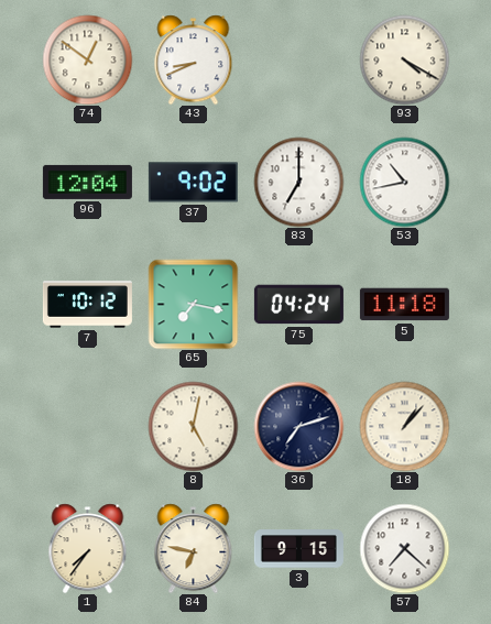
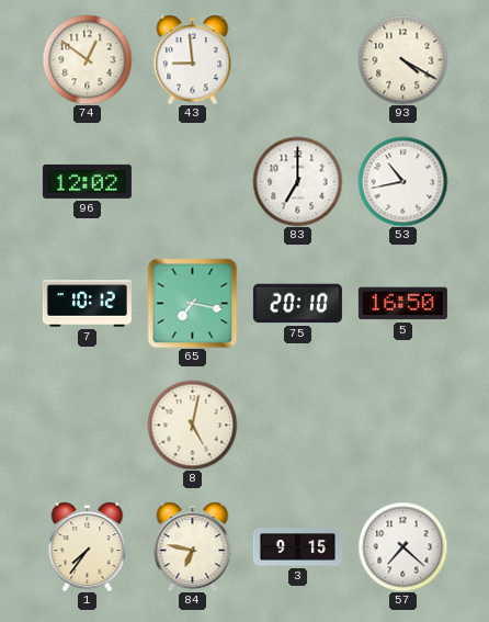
43: 8:41 -> 8:59 (193, 59)
96: 12:04 -> 12:02 (87, 181)
37: 9:02 -> none (193, 183)
75: 04:24 -> 20:10 (297, 304)
5: 11:18 -> 16:50 (402, 304)
36: 7:12 -> none (298, 426)
18: 1:07 -> none (404, 426)
